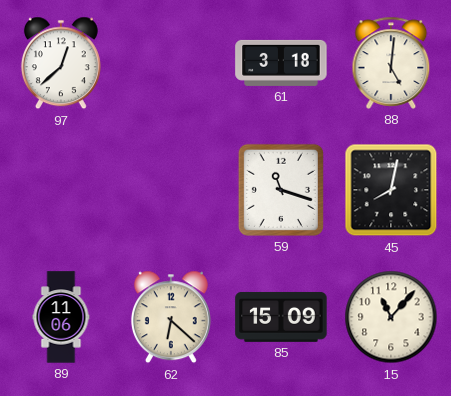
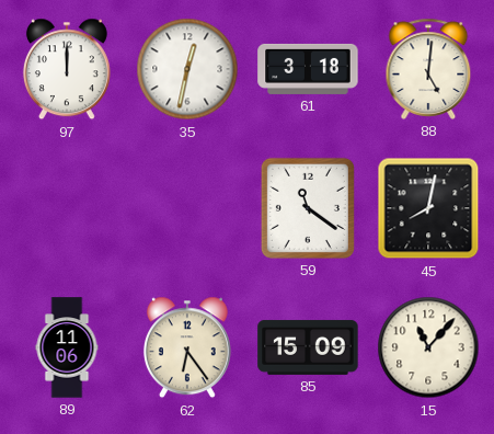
97: 12:38 -> 12:00 (67, 69)
35: none -> 12:32 (187, 69)
59: 11:18 -> 11:21 (308, 208)
62: 6:22 -> 6:24 (187, 347)
